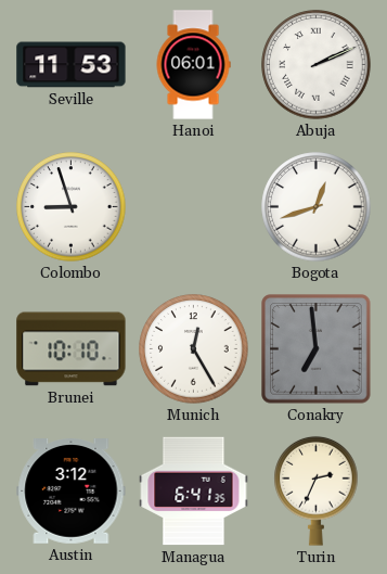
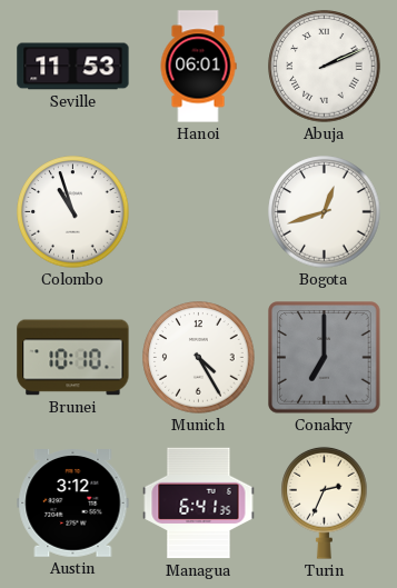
Colombo: 8:57 -> 10:57 (73, 212)
Munich: 12:25 -> 4:25 (199, 358)
Conakry: 6:59 -> 7:00 (325, 358)
